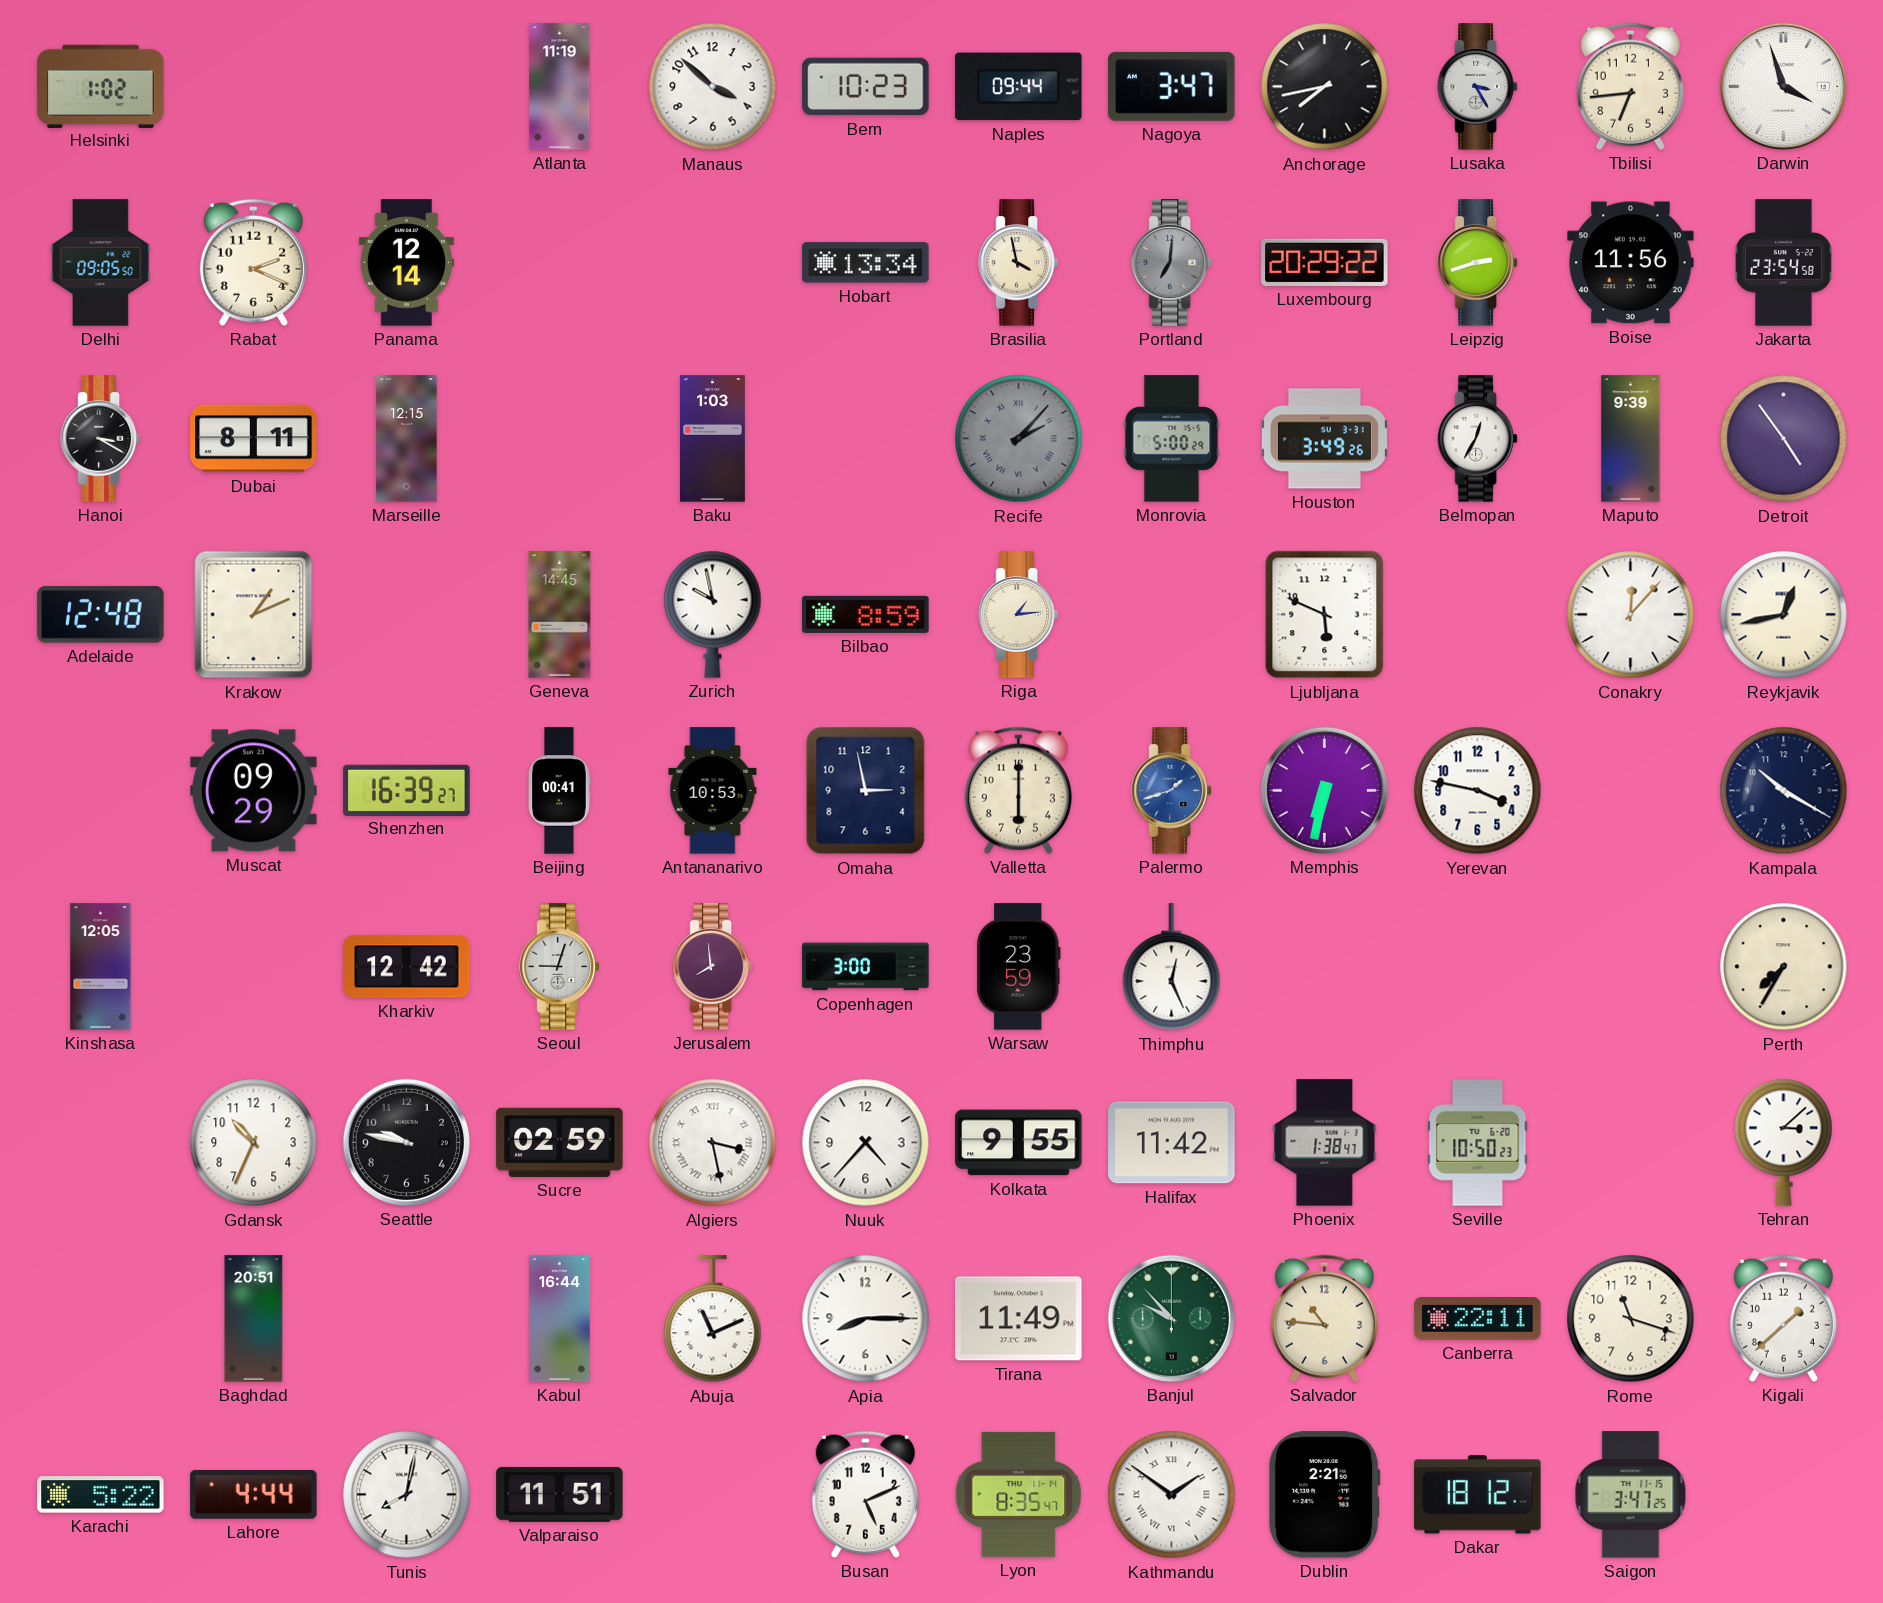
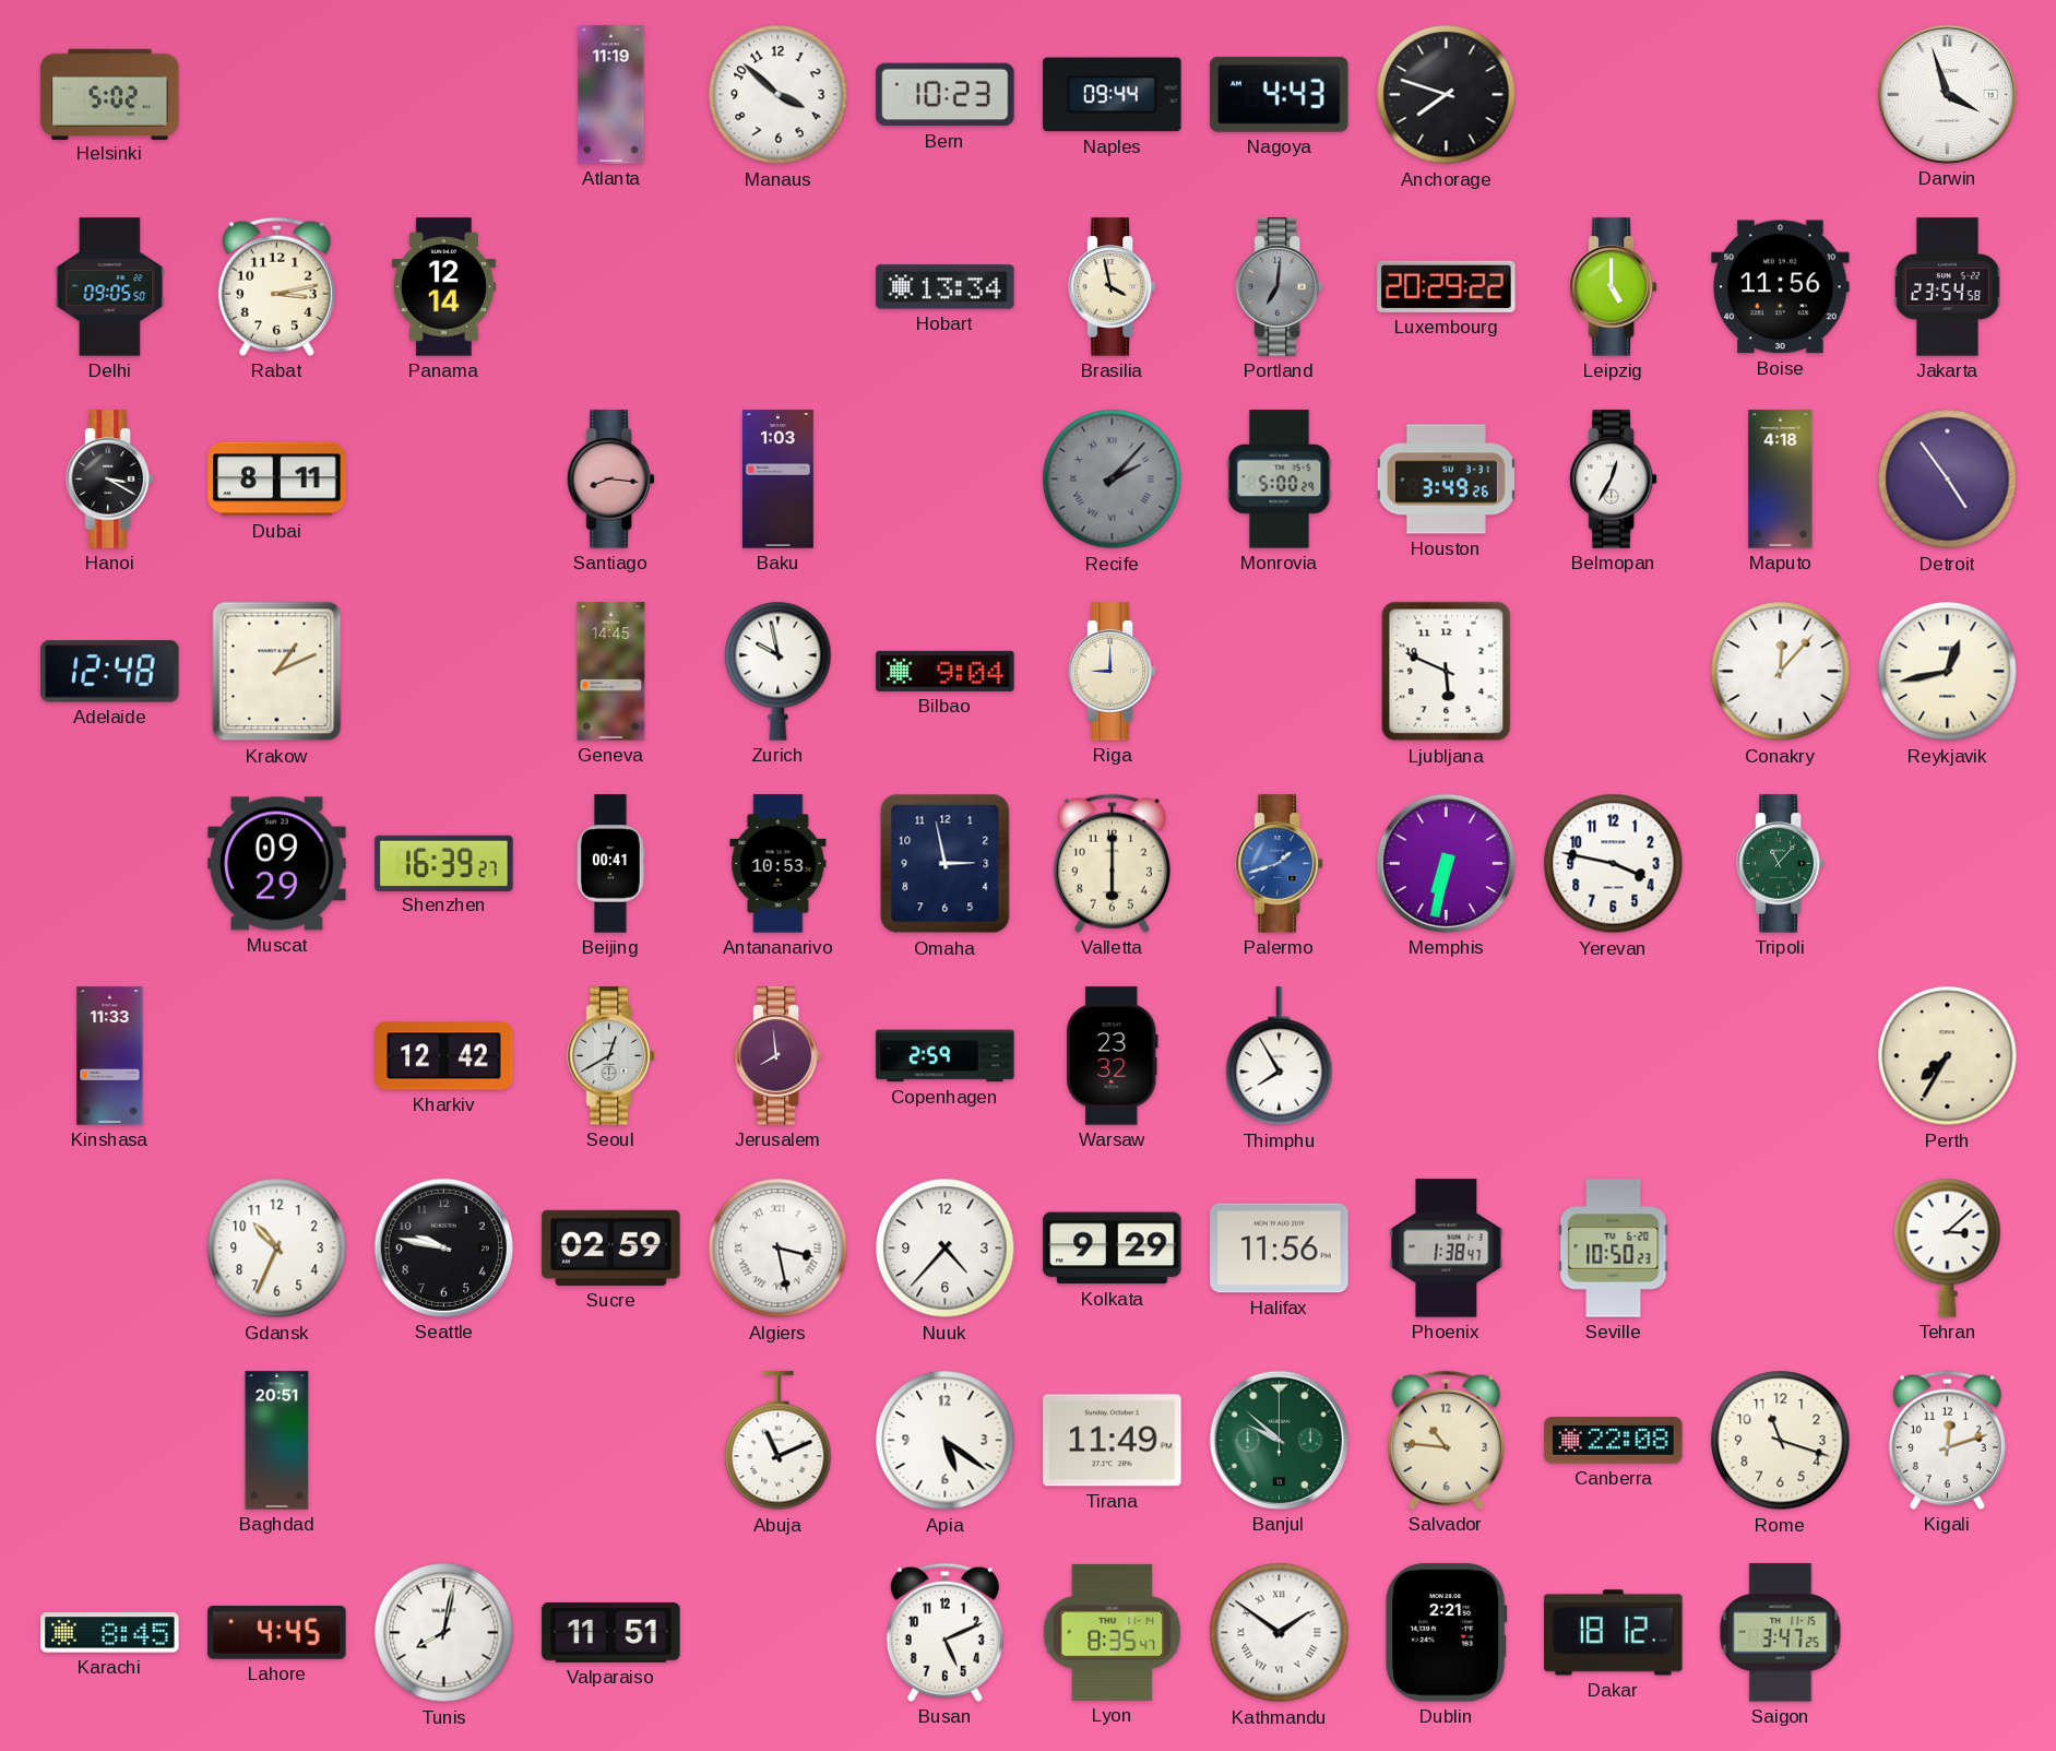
Helsinki: 1:02 -> 5:02 (110, 94)
Nagoya: 3:47 -> 4:43 (1280, 94)
Anchorage: 7:43 -> 7:48 (1447, 95)
Lusaka: 3:25 -> none (1478, 87)
Tbilisi: 6:44 -> none (1630, 86)
Rabat: 2:19 -> 3:13 (276, 286)
Leipzig: 2:42 -> 5:00 (1614, 287)
Marseille: 12:15 -> none (407, 439)
Santiago: none -> 8:16 (611, 480)
Maputo: 9:39 -> 4:18 (1781, 480)
Bilbao: 8:59 -> 9:04 (946, 671)
Riga: 1:14 -> 9:00 (1113, 672)
Tripoli: none -> 11:07 (1781, 864)
Kampala: 10:20 -> none (1784, 791)
Kinshasa: 12:05 -> 11:33 (110, 1056)
Seoul: 9:03 -> 12:40 (611, 1056)
Copenhagen: 3:00 -> 2:59 (946, 1056)
Warsaw: 23:59 -> 23:32 (1112, 1056)
Thimphu: 12:26 -> 7:55 (1280, 1056)
Kolkata: 9:55 -> 9:29 (1113, 1249)
Halifax: 11:42 -> 11:56 (1280, 1249)
Kabul: 16:44 -> none (560, 1319)
Apia: 8:15 -> 5:21 (946, 1441)
Banjul: 9:53 -> 9:52 (1279, 1440)
Canberra: 22:11 -> 22:08 (1614, 1441)
Kigali: 1:38 -> 12:12 (1947, 1440)
Karachi: 5:22 -> 8:45 (110, 1633)
Lahore: 4:44 -> 4:45 (277, 1632)
